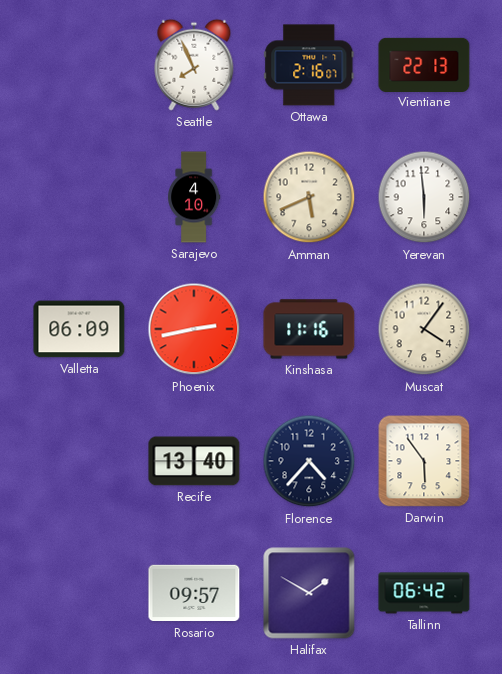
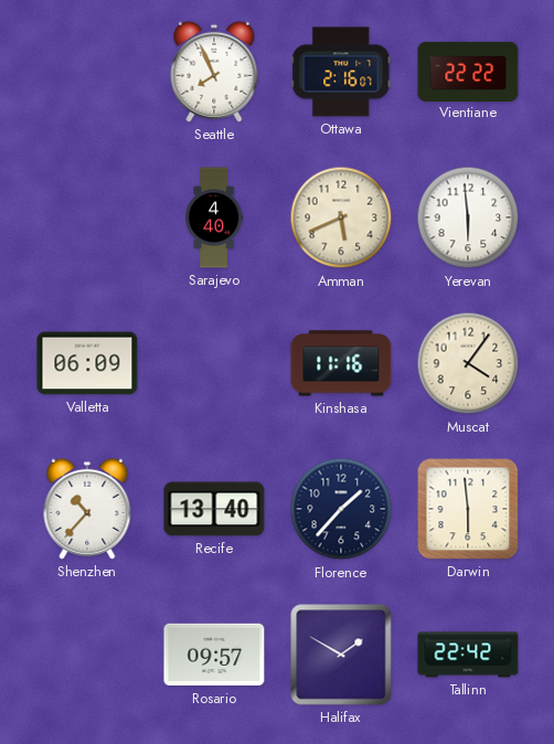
Vientiane: 22:13 -> 22:22 (468, 71)
Sarajevo: 4:10 -> 4:40 (214, 217)
Phoenix: 2:43 -> none (194, 329)
Shenzhen: none -> 10:37 (87, 509)
Florence: 4:37 -> 1:37 (341, 509)
Darwin: 5:54 -> 5:59 (468, 509)
Tallinn: 06:42 -> 22:42 (468, 655)
